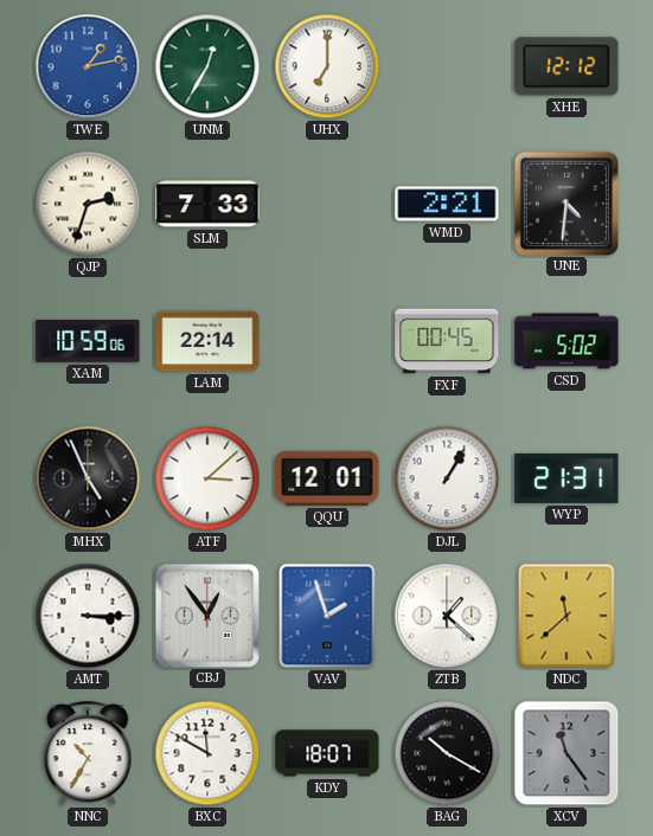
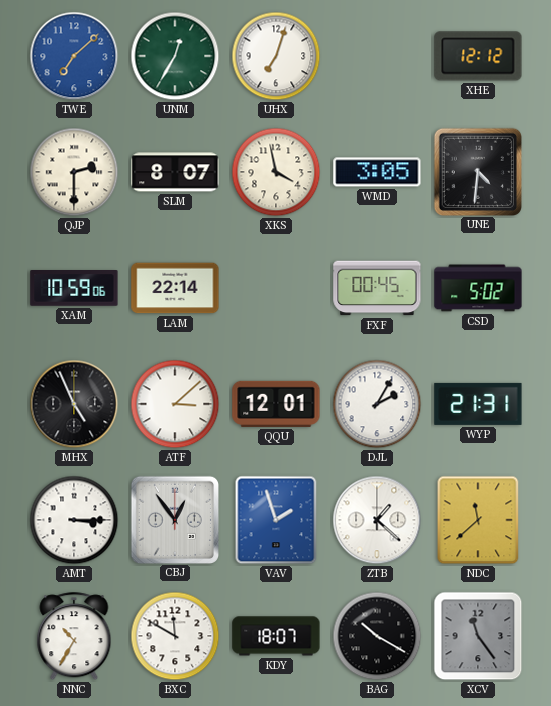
TWE: 1:13 -> 7:08 (74, 56)
UHX: 7:00 -> 7:03 (276, 56)
QJP: 2:33 -> 2:30 (74, 172)
SLM: 7:33 -> 8:07 (175, 172)
XKS: none -> 3:58 (276, 172)
WMD: 2:21 -> 3:05 (377, 172)
DJL: 1:05 -> 2:05 (377, 404)
